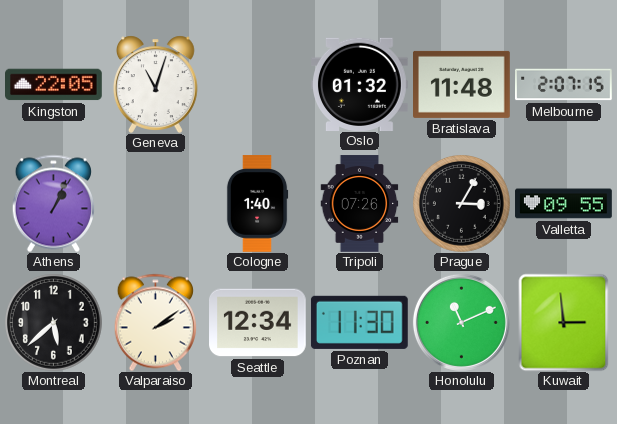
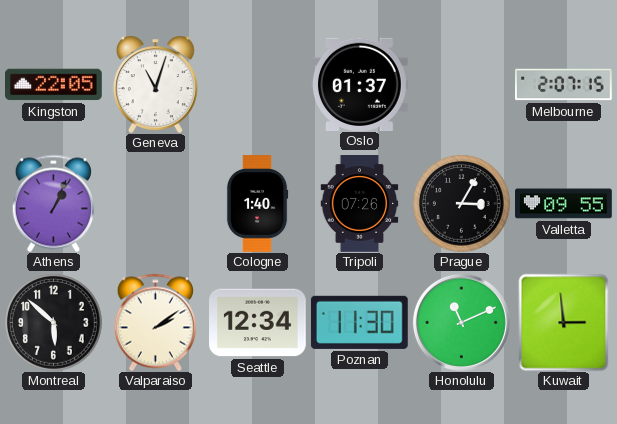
Oslo: 01:32 -> 01:37 (360, 84)
Bratislava: 11:48 -> none (462, 84)
Montreal: 5:38 -> 5:52 (54, 323)
